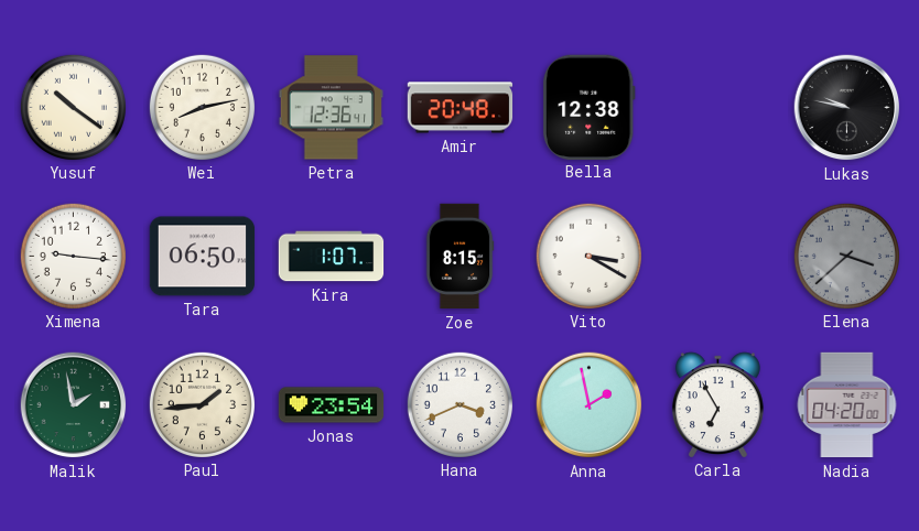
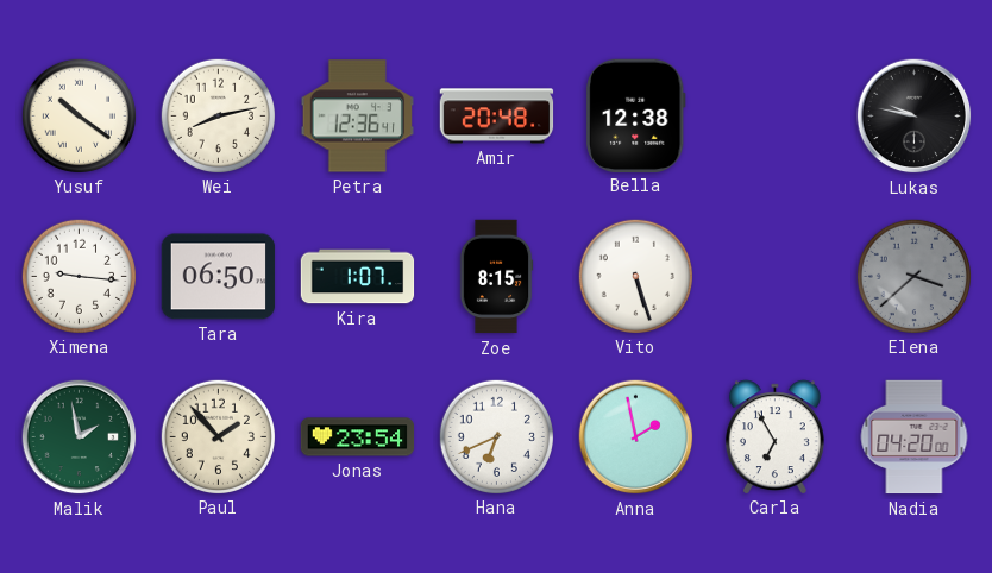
Vito: 3:20 -> 5:27 (635, 276)
Paul: 1:44 -> 1:53 (218, 436)
Hana: 3:41 -> 6:41 (496, 436)
